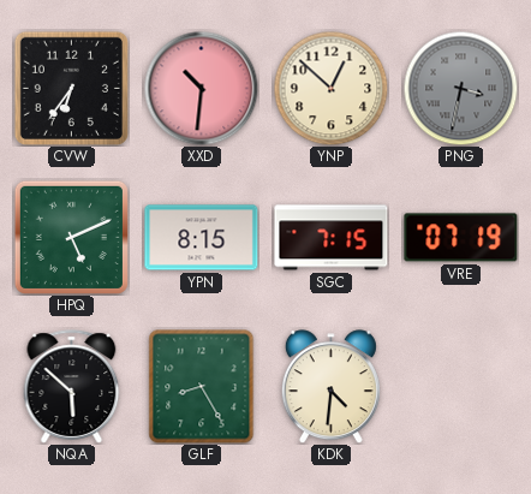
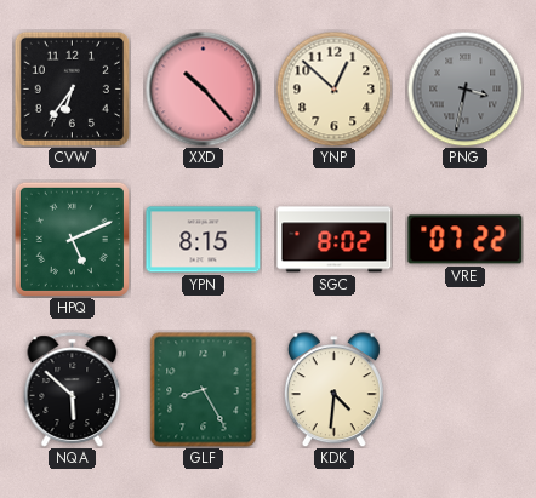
XXD: 10:31 -> 10:23 (203, 88)
SGC: 7:15 -> 8:02 (335, 240)
VRE: 07:19 -> 07:22 (466, 240)
